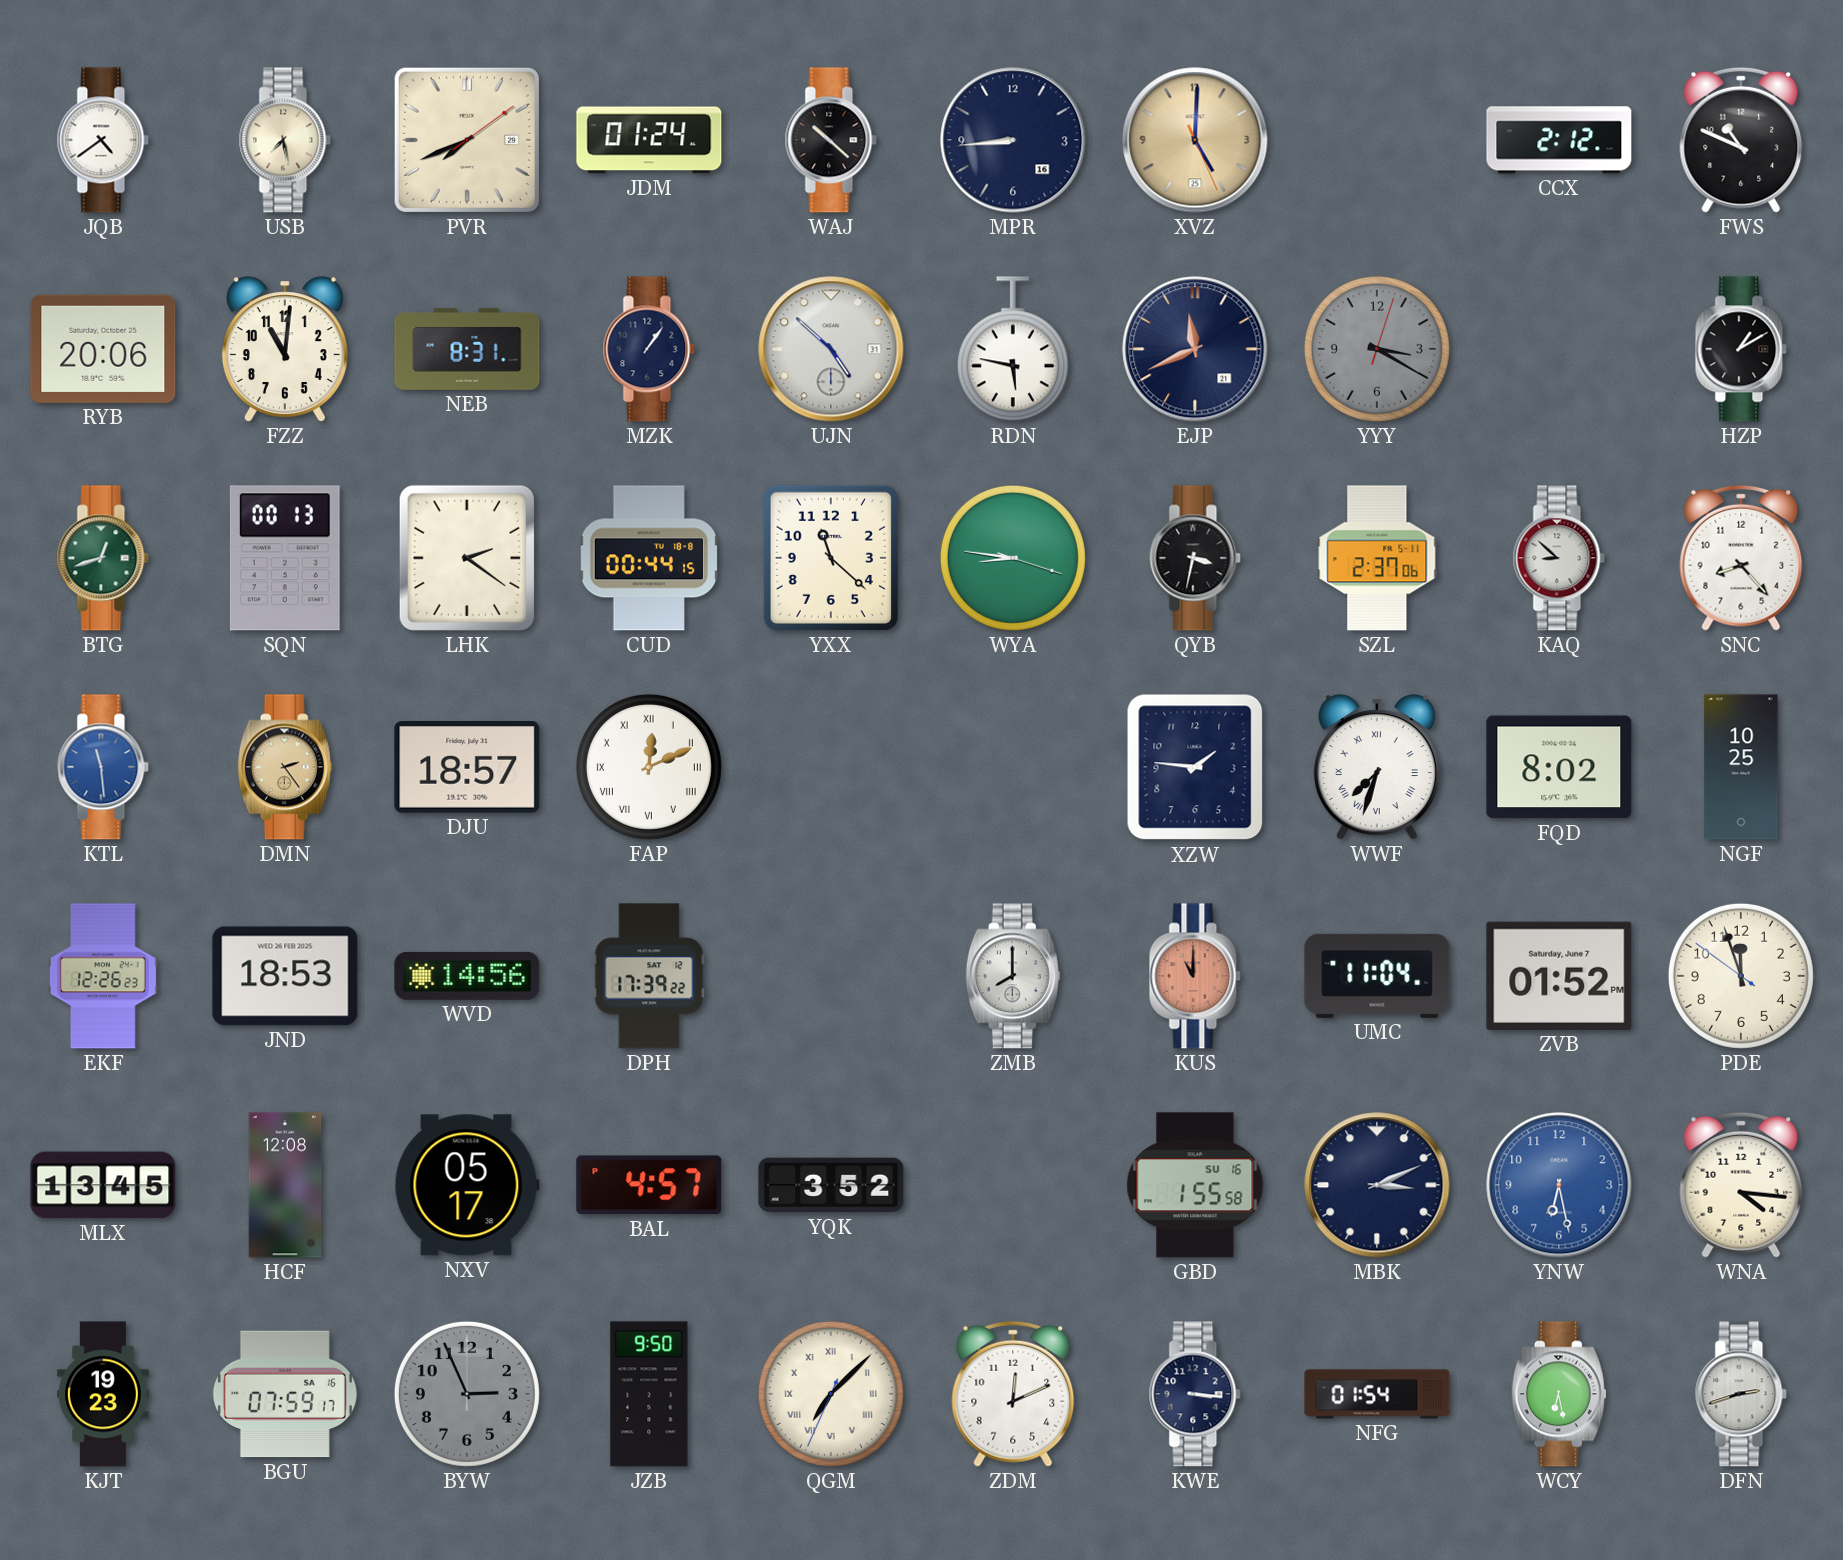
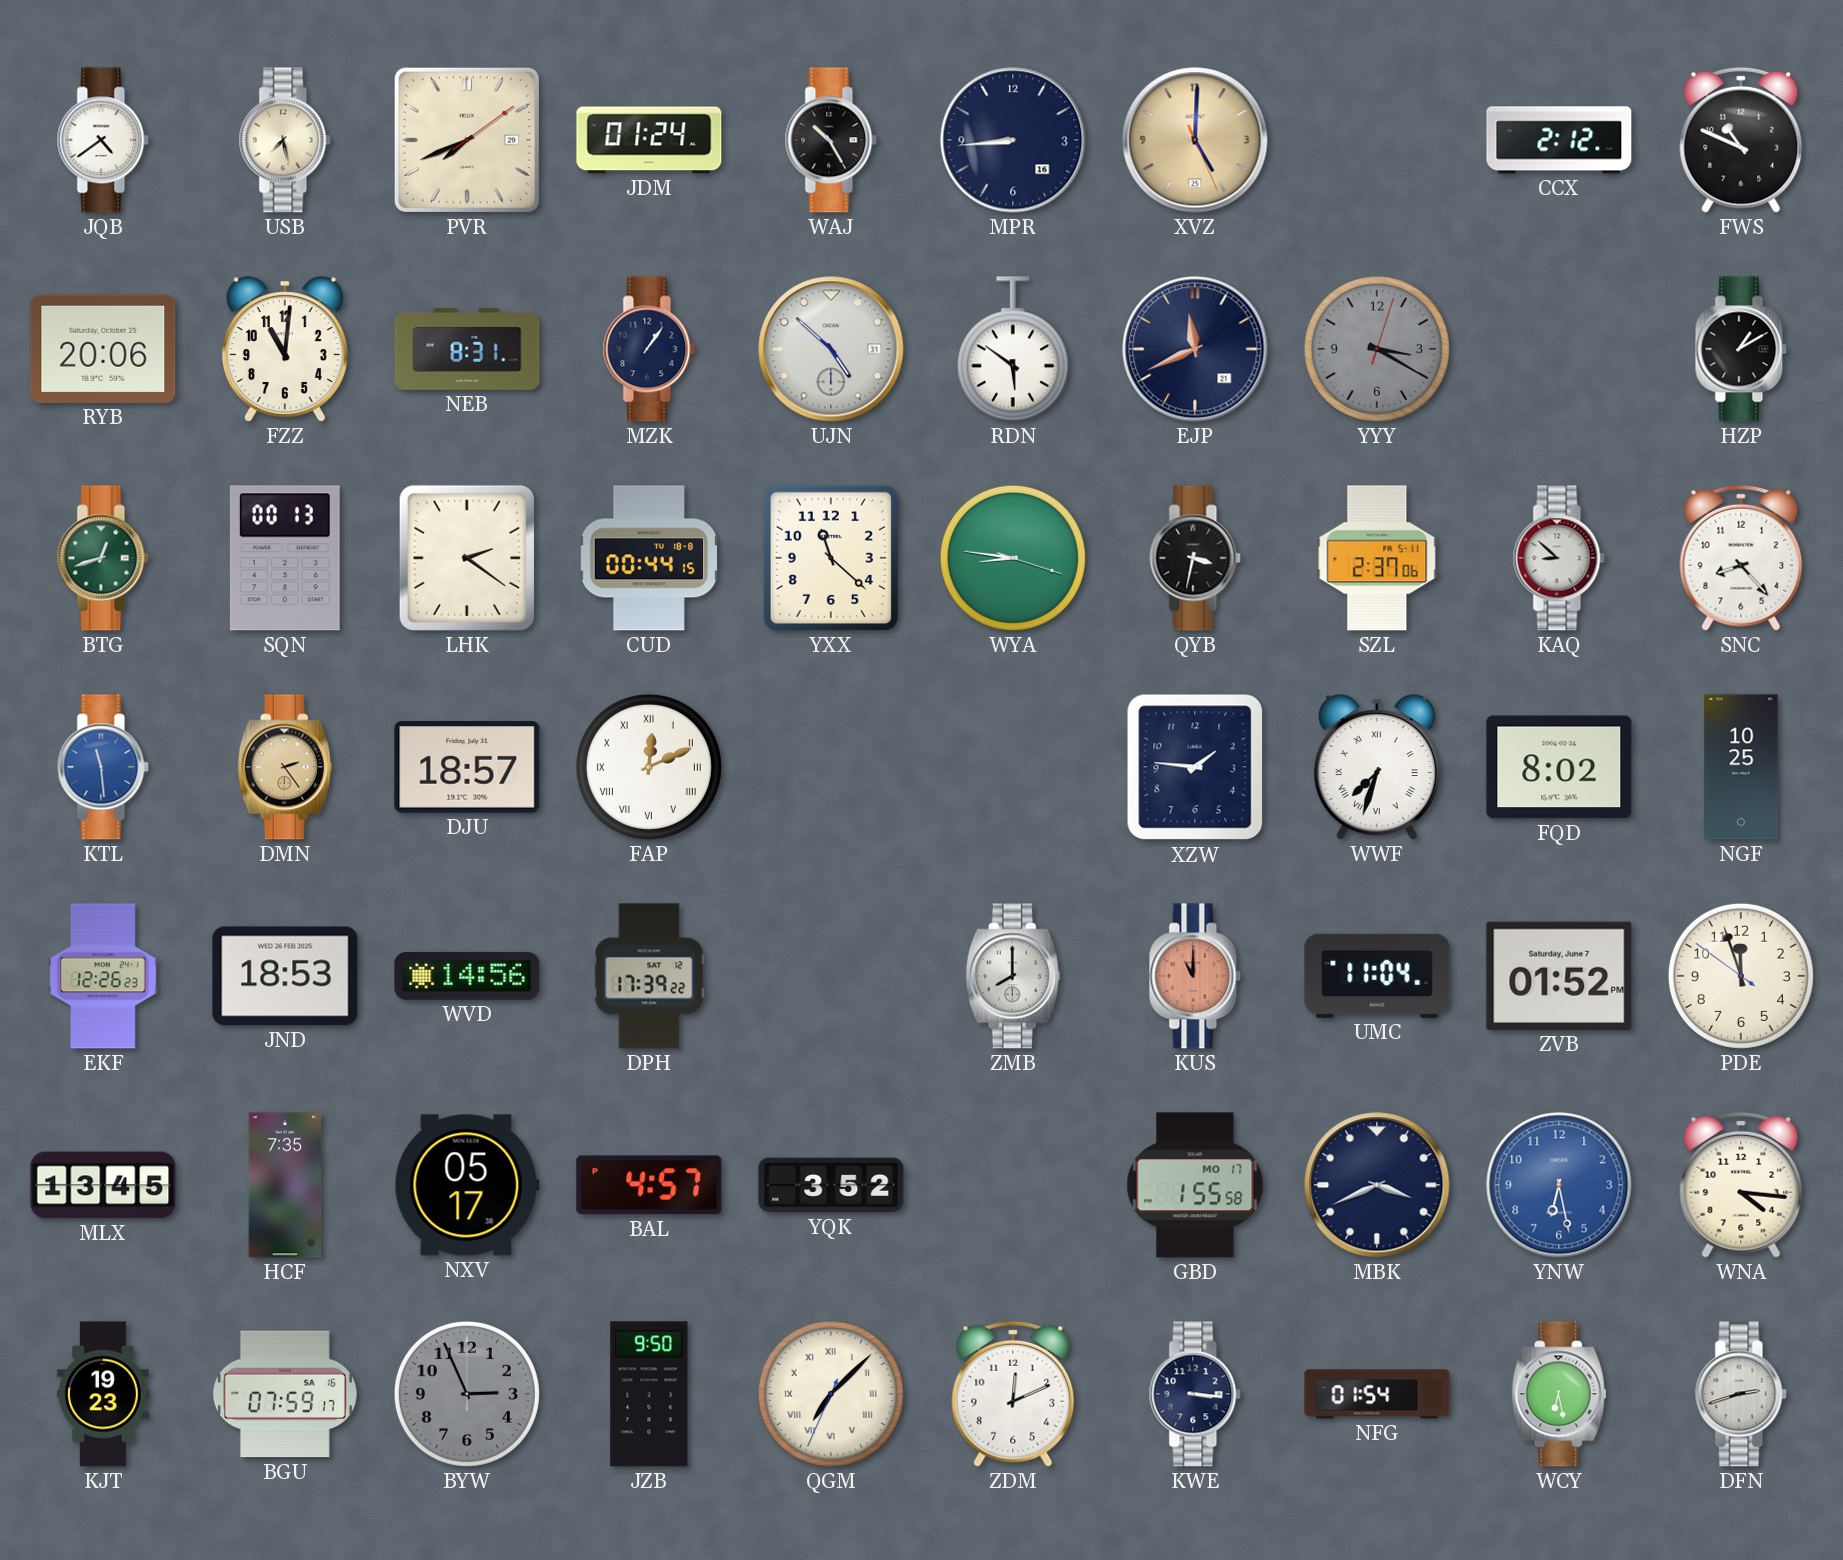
WAJ: 10:22 -> 10:25 (831, 140)
RDN: 5:47 -> 5:51 (1013, 349)
HCF: 12:08 -> 7:35 (285, 1185)
GBD date: SU 16 -> MO 17 (1195, 1185)
MBK: 3:11 -> 3:41 (1377, 1185)
